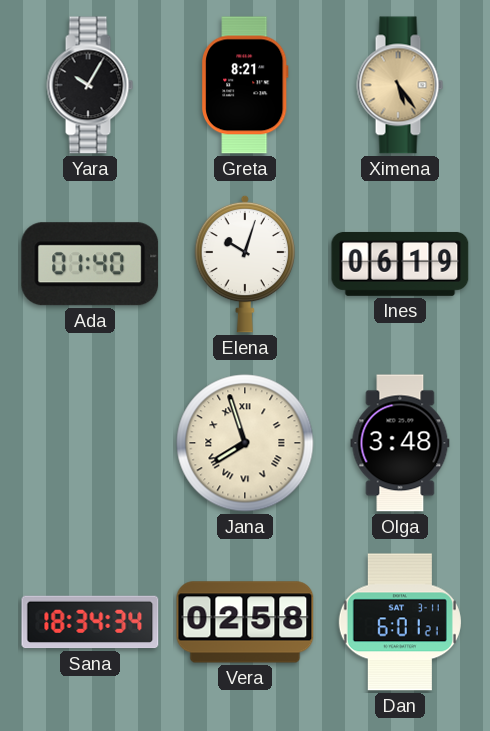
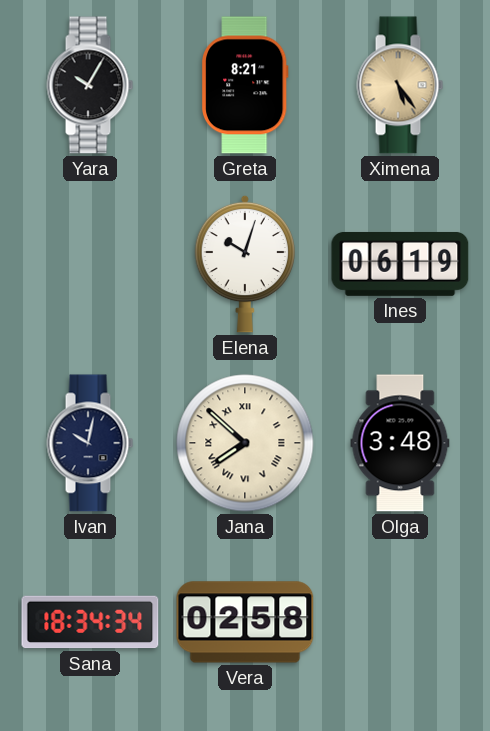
Ada: 01:40 -> none (90, 264)
Ivan: none -> 10:02 (90, 443)
Jana: 7:57 -> 7:52 (245, 443)
Dan: 6:01 -> none (400, 622)
